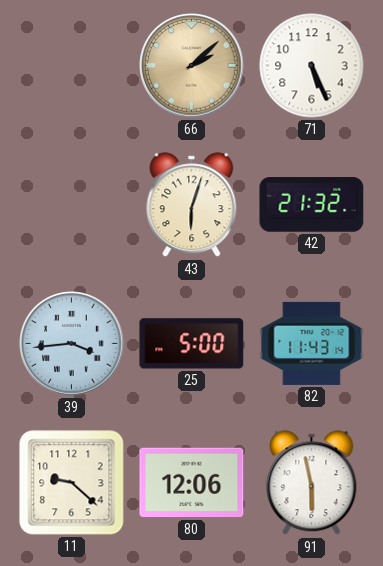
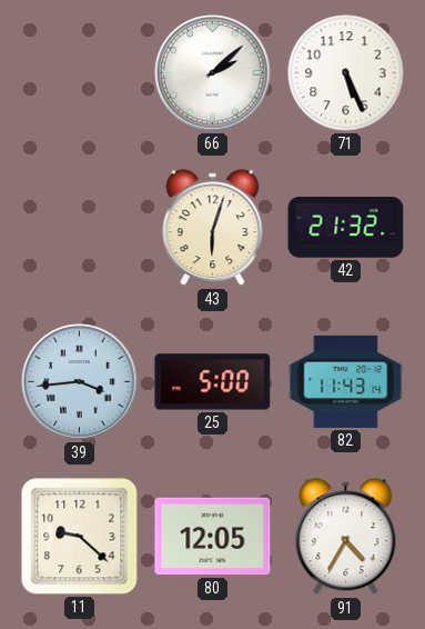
66 dial: champagne -> white (213, 73)
80: 12:06 -> 12:05 (213, 537)
91: 5:58 -> 4:35 (346, 537)
